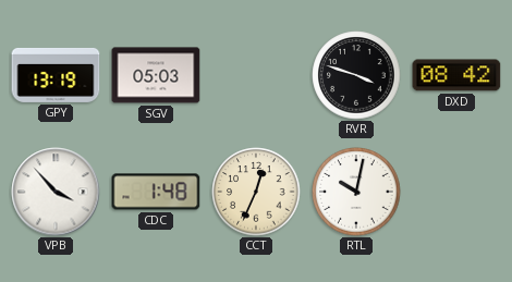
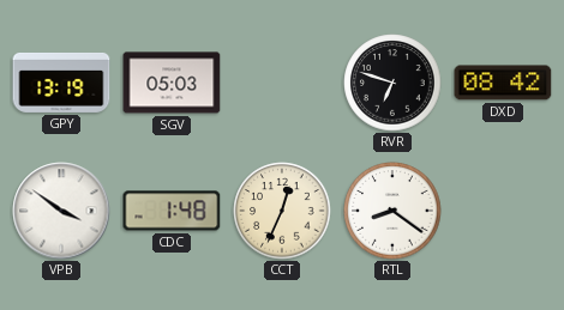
RVR: 3:48 -> 6:48 (392, 83)
VPB: 3:53 -> 3:51 (61, 211)
RTL: 10:02 -> 8:21 (392, 211)
